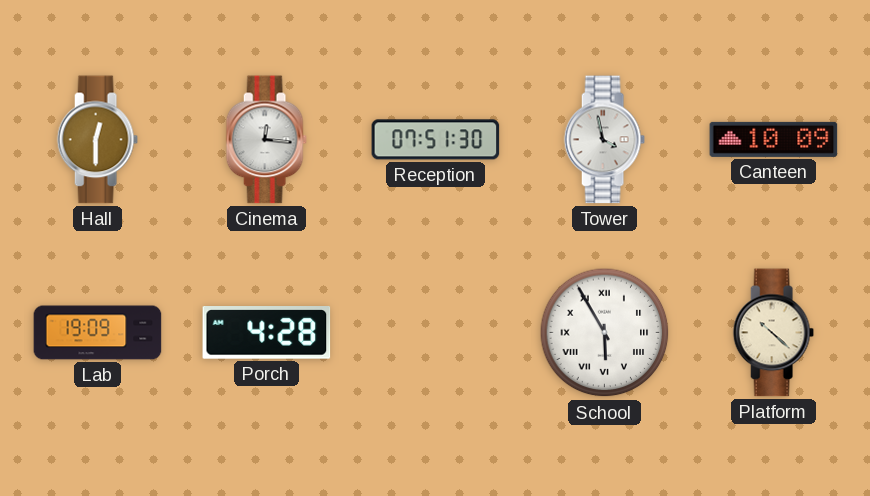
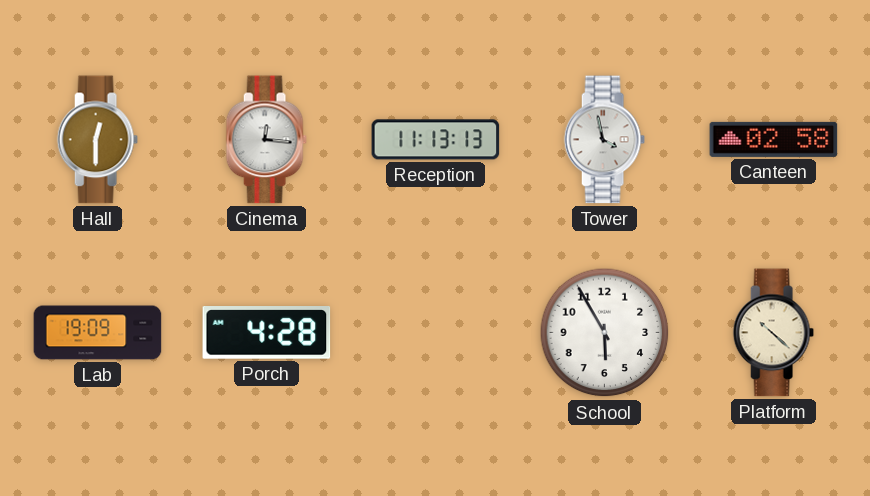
Reception: 07:51 -> 11:13 (436, 140)
Canteen: 10:09 -> 02:58 (774, 139)
School numerals: Roman -> Arabic (605, 333)
